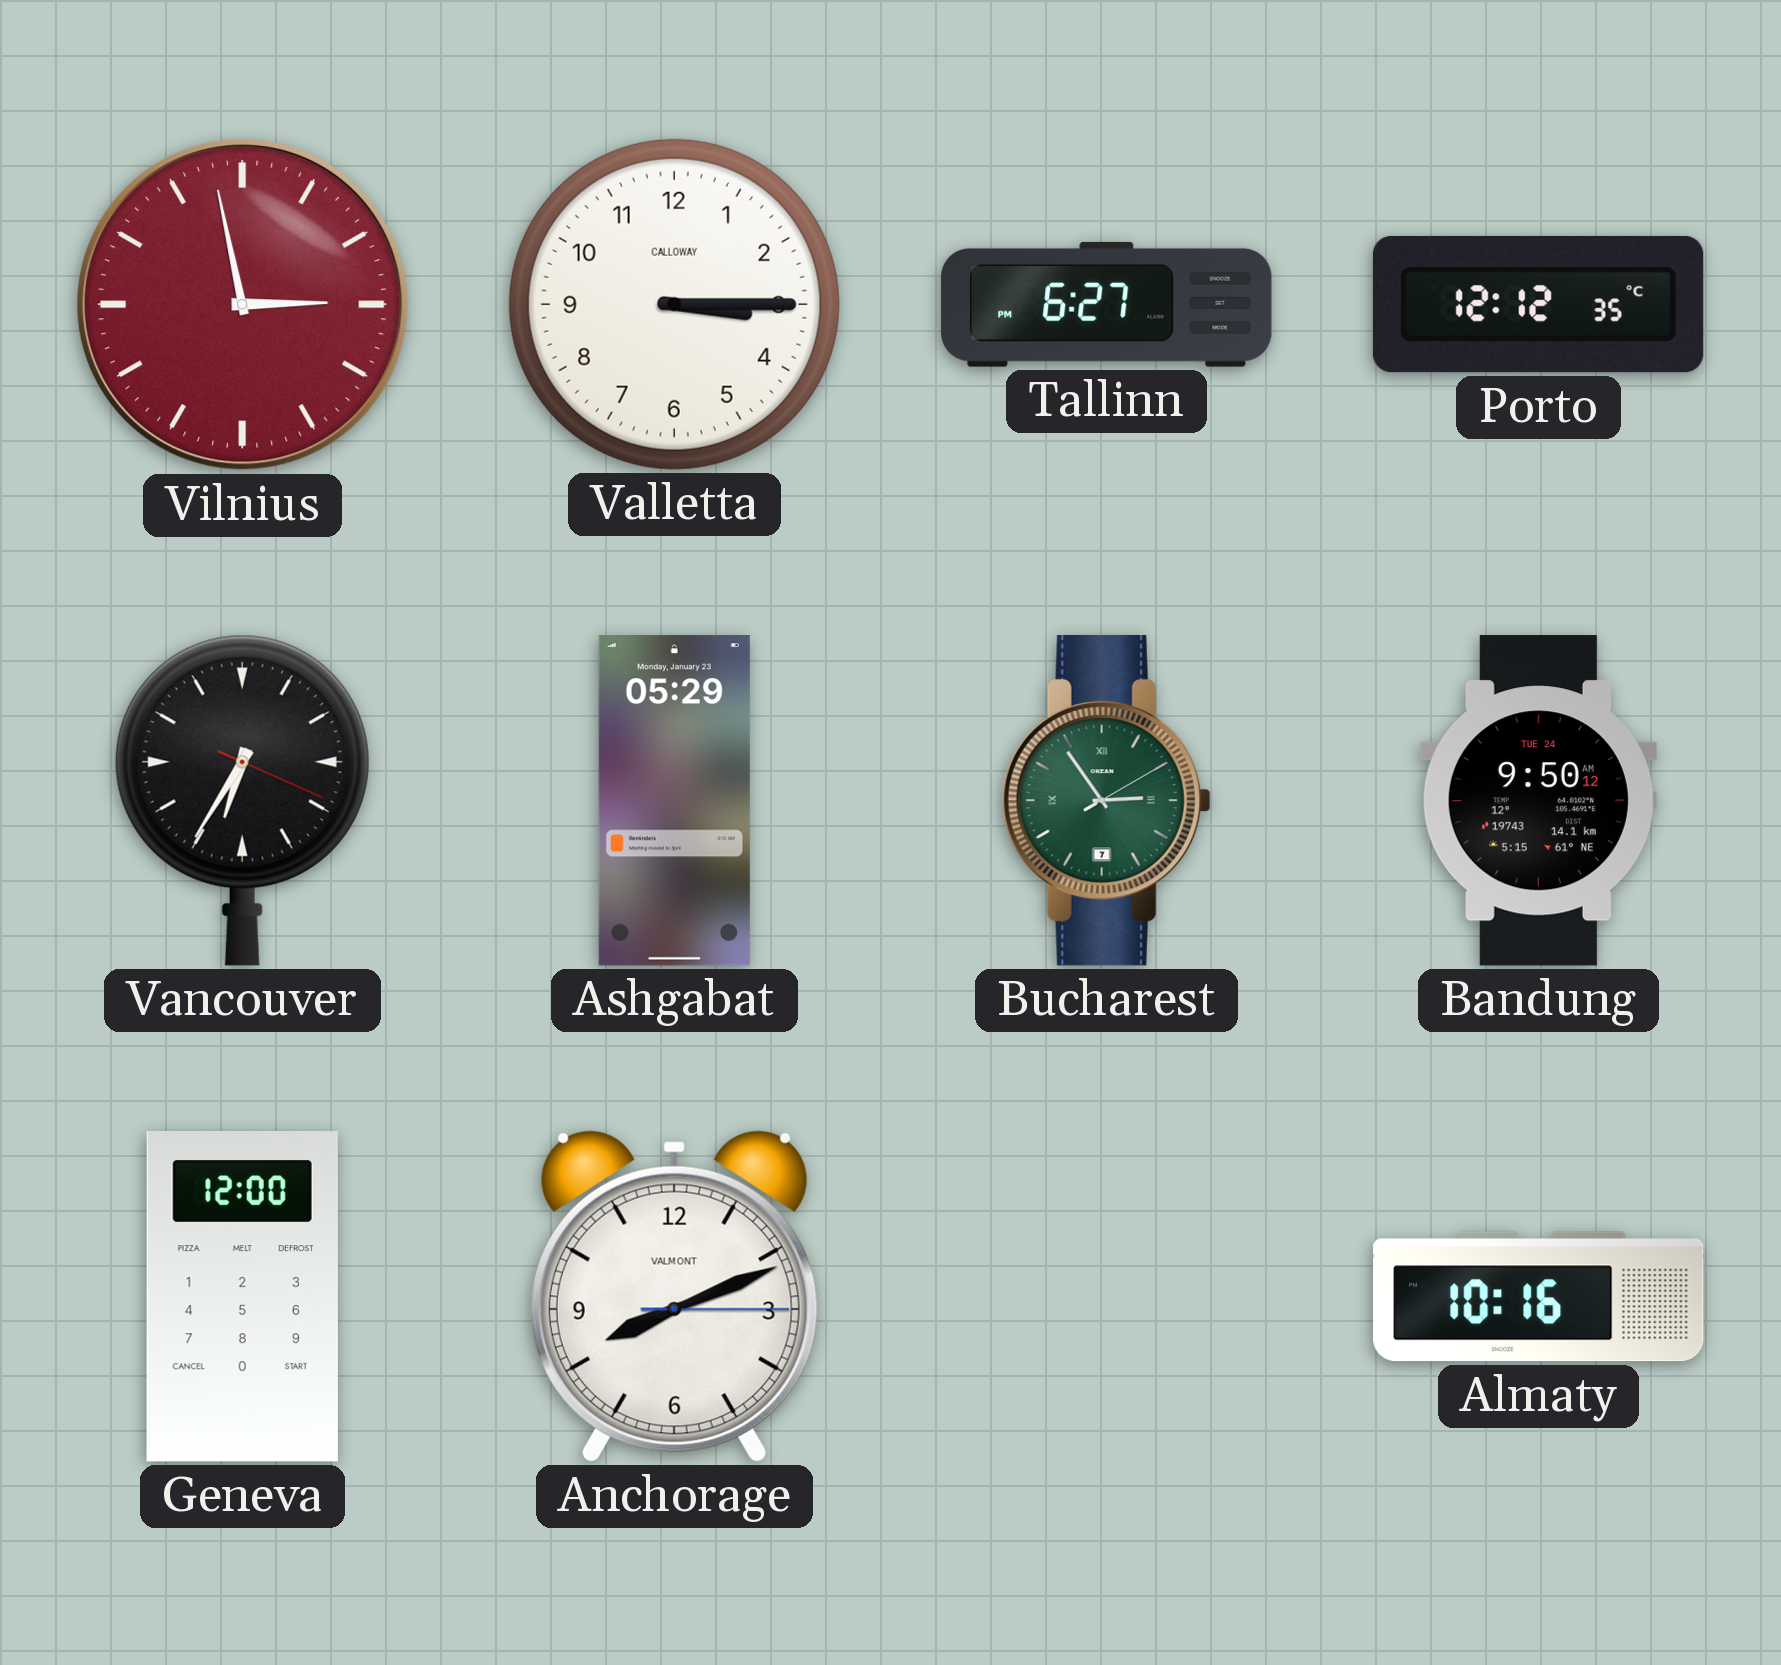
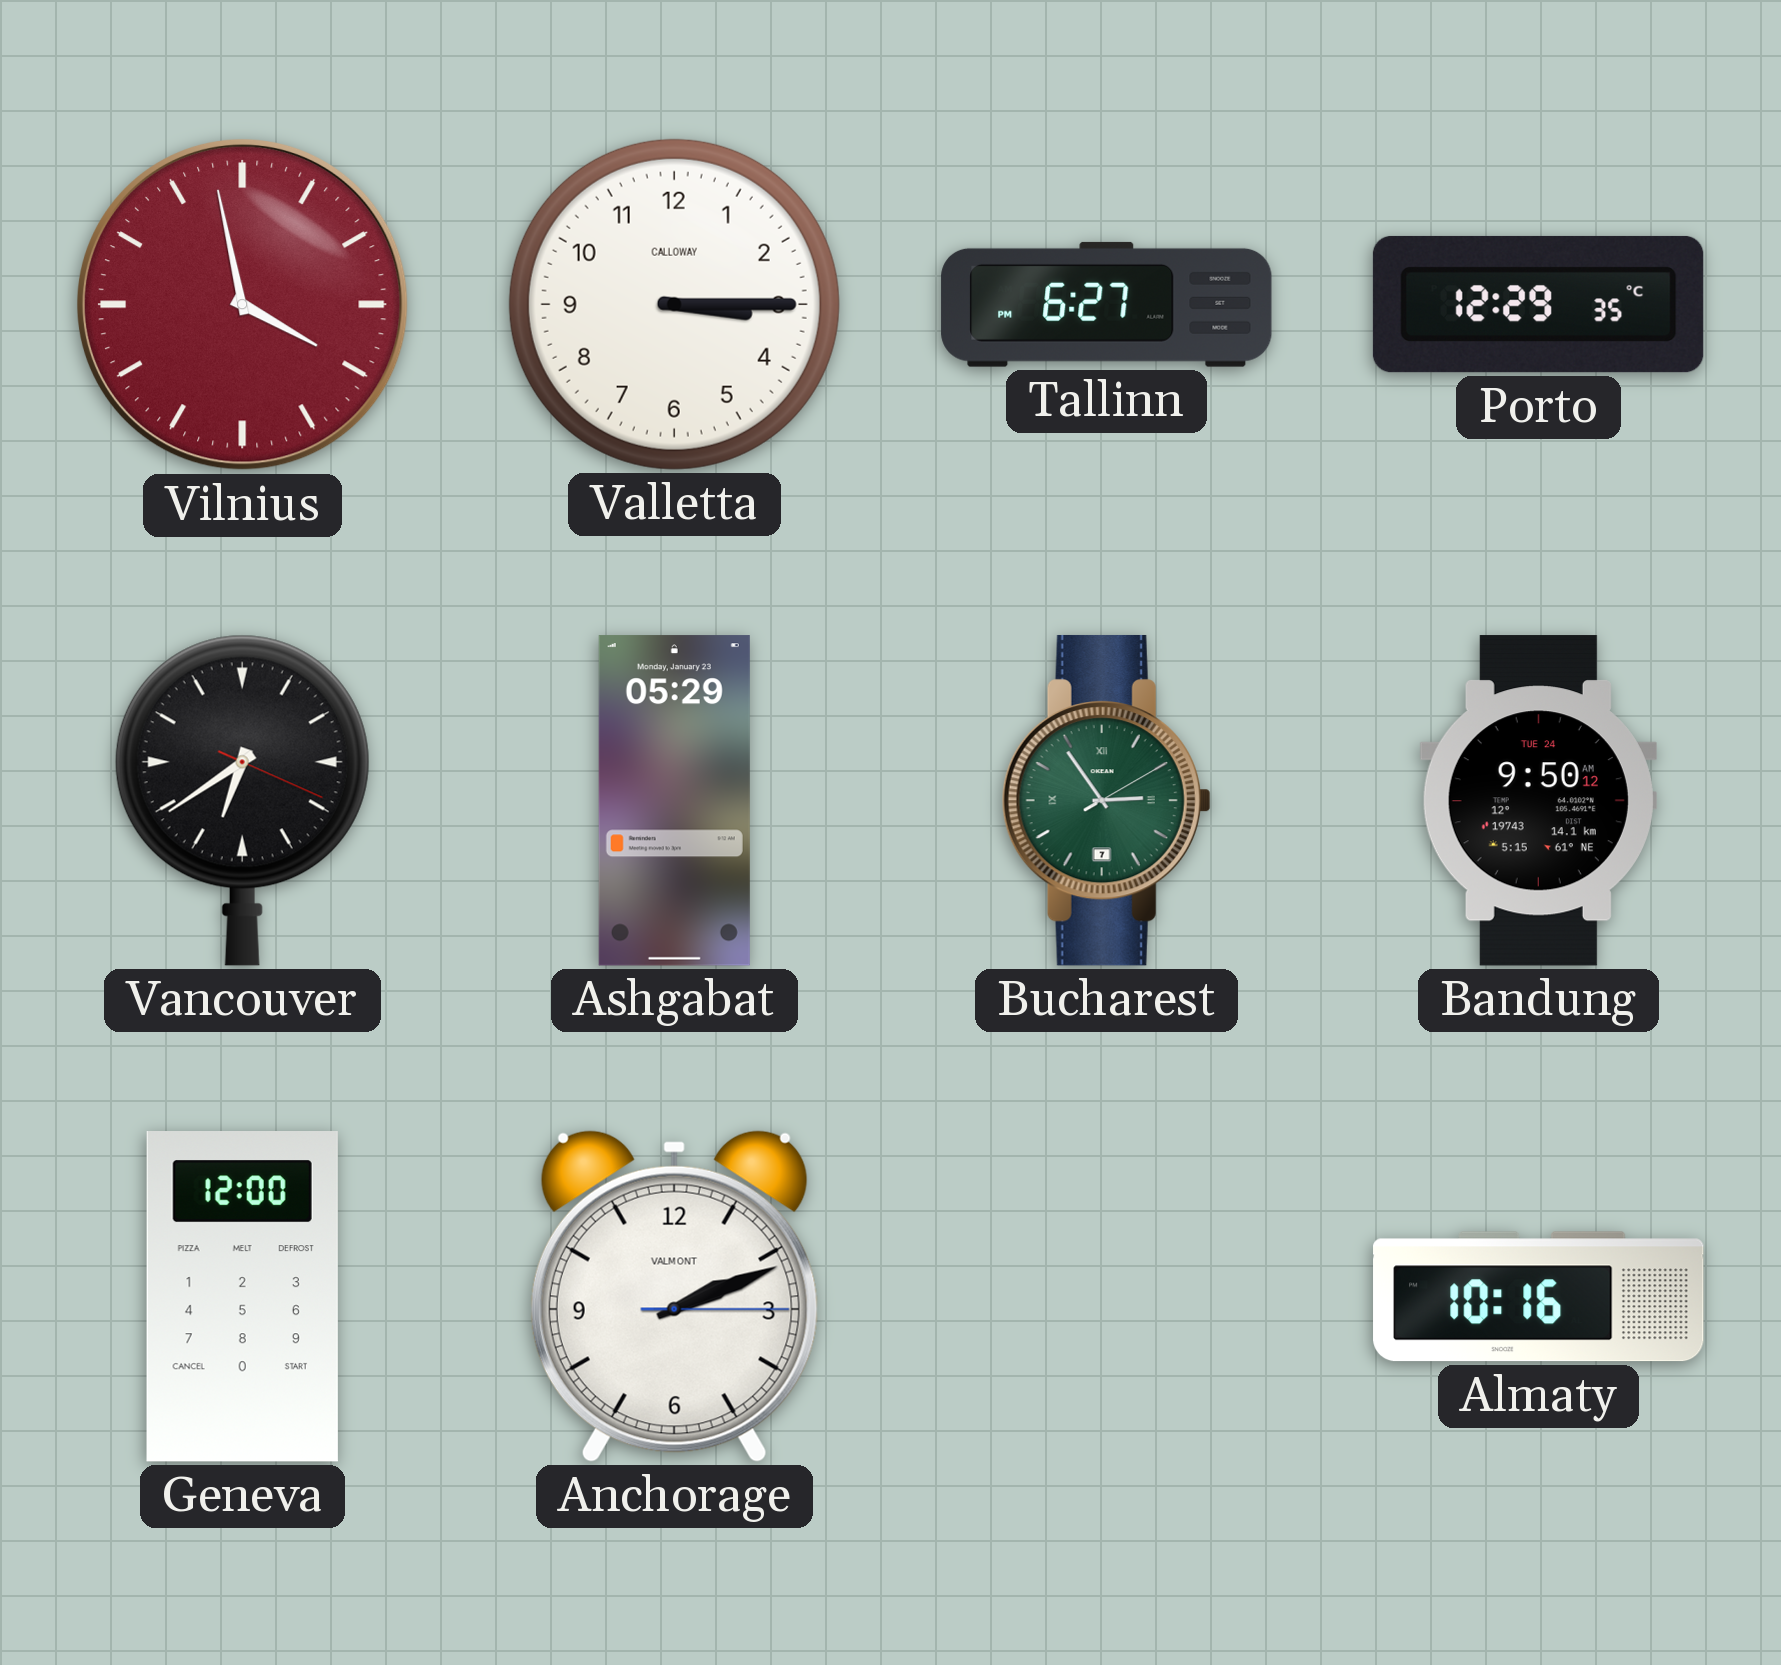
Vilnius: 2:58 -> 3:58 (242, 304)
Porto: 12:12 -> 12:29 (1538, 304)
Vancouver: 6:35 -> 6:39 (242, 800)
Anchorage: 8:11 -> 2:11 (674, 1296)
